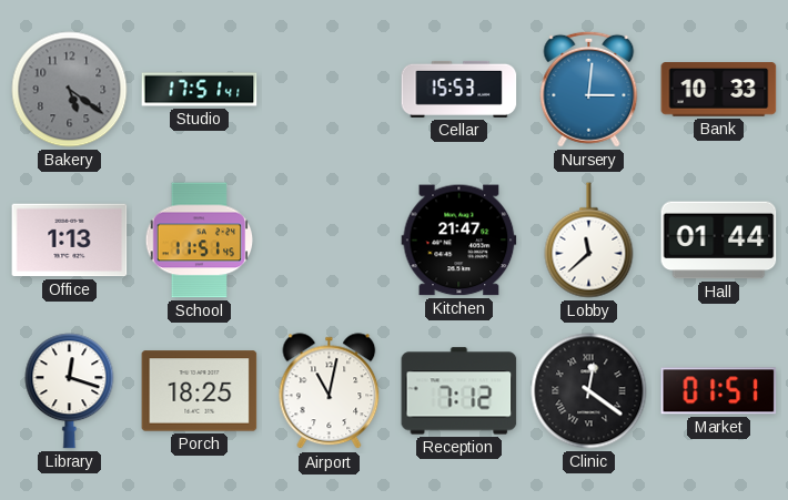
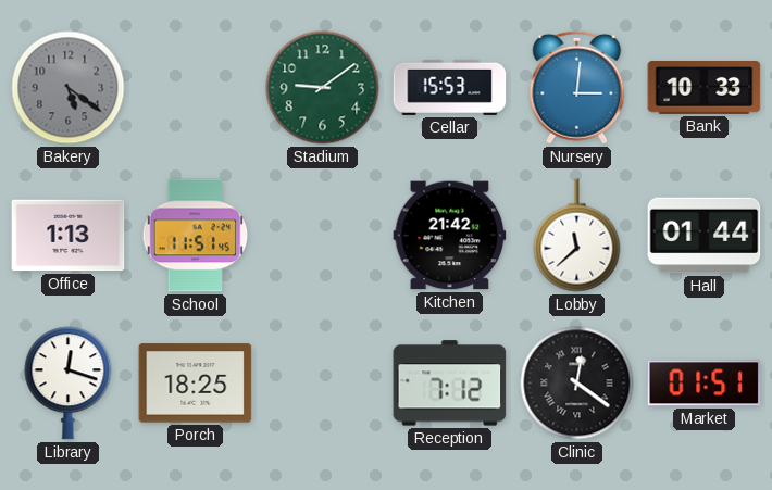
Studio: 17:51 -> none (200, 90)
Stadium: none -> 9:09 (323, 88)
Kitchen: 21:47 -> 21:42 (450, 236)
Airport: 11:02 -> none (330, 391)
